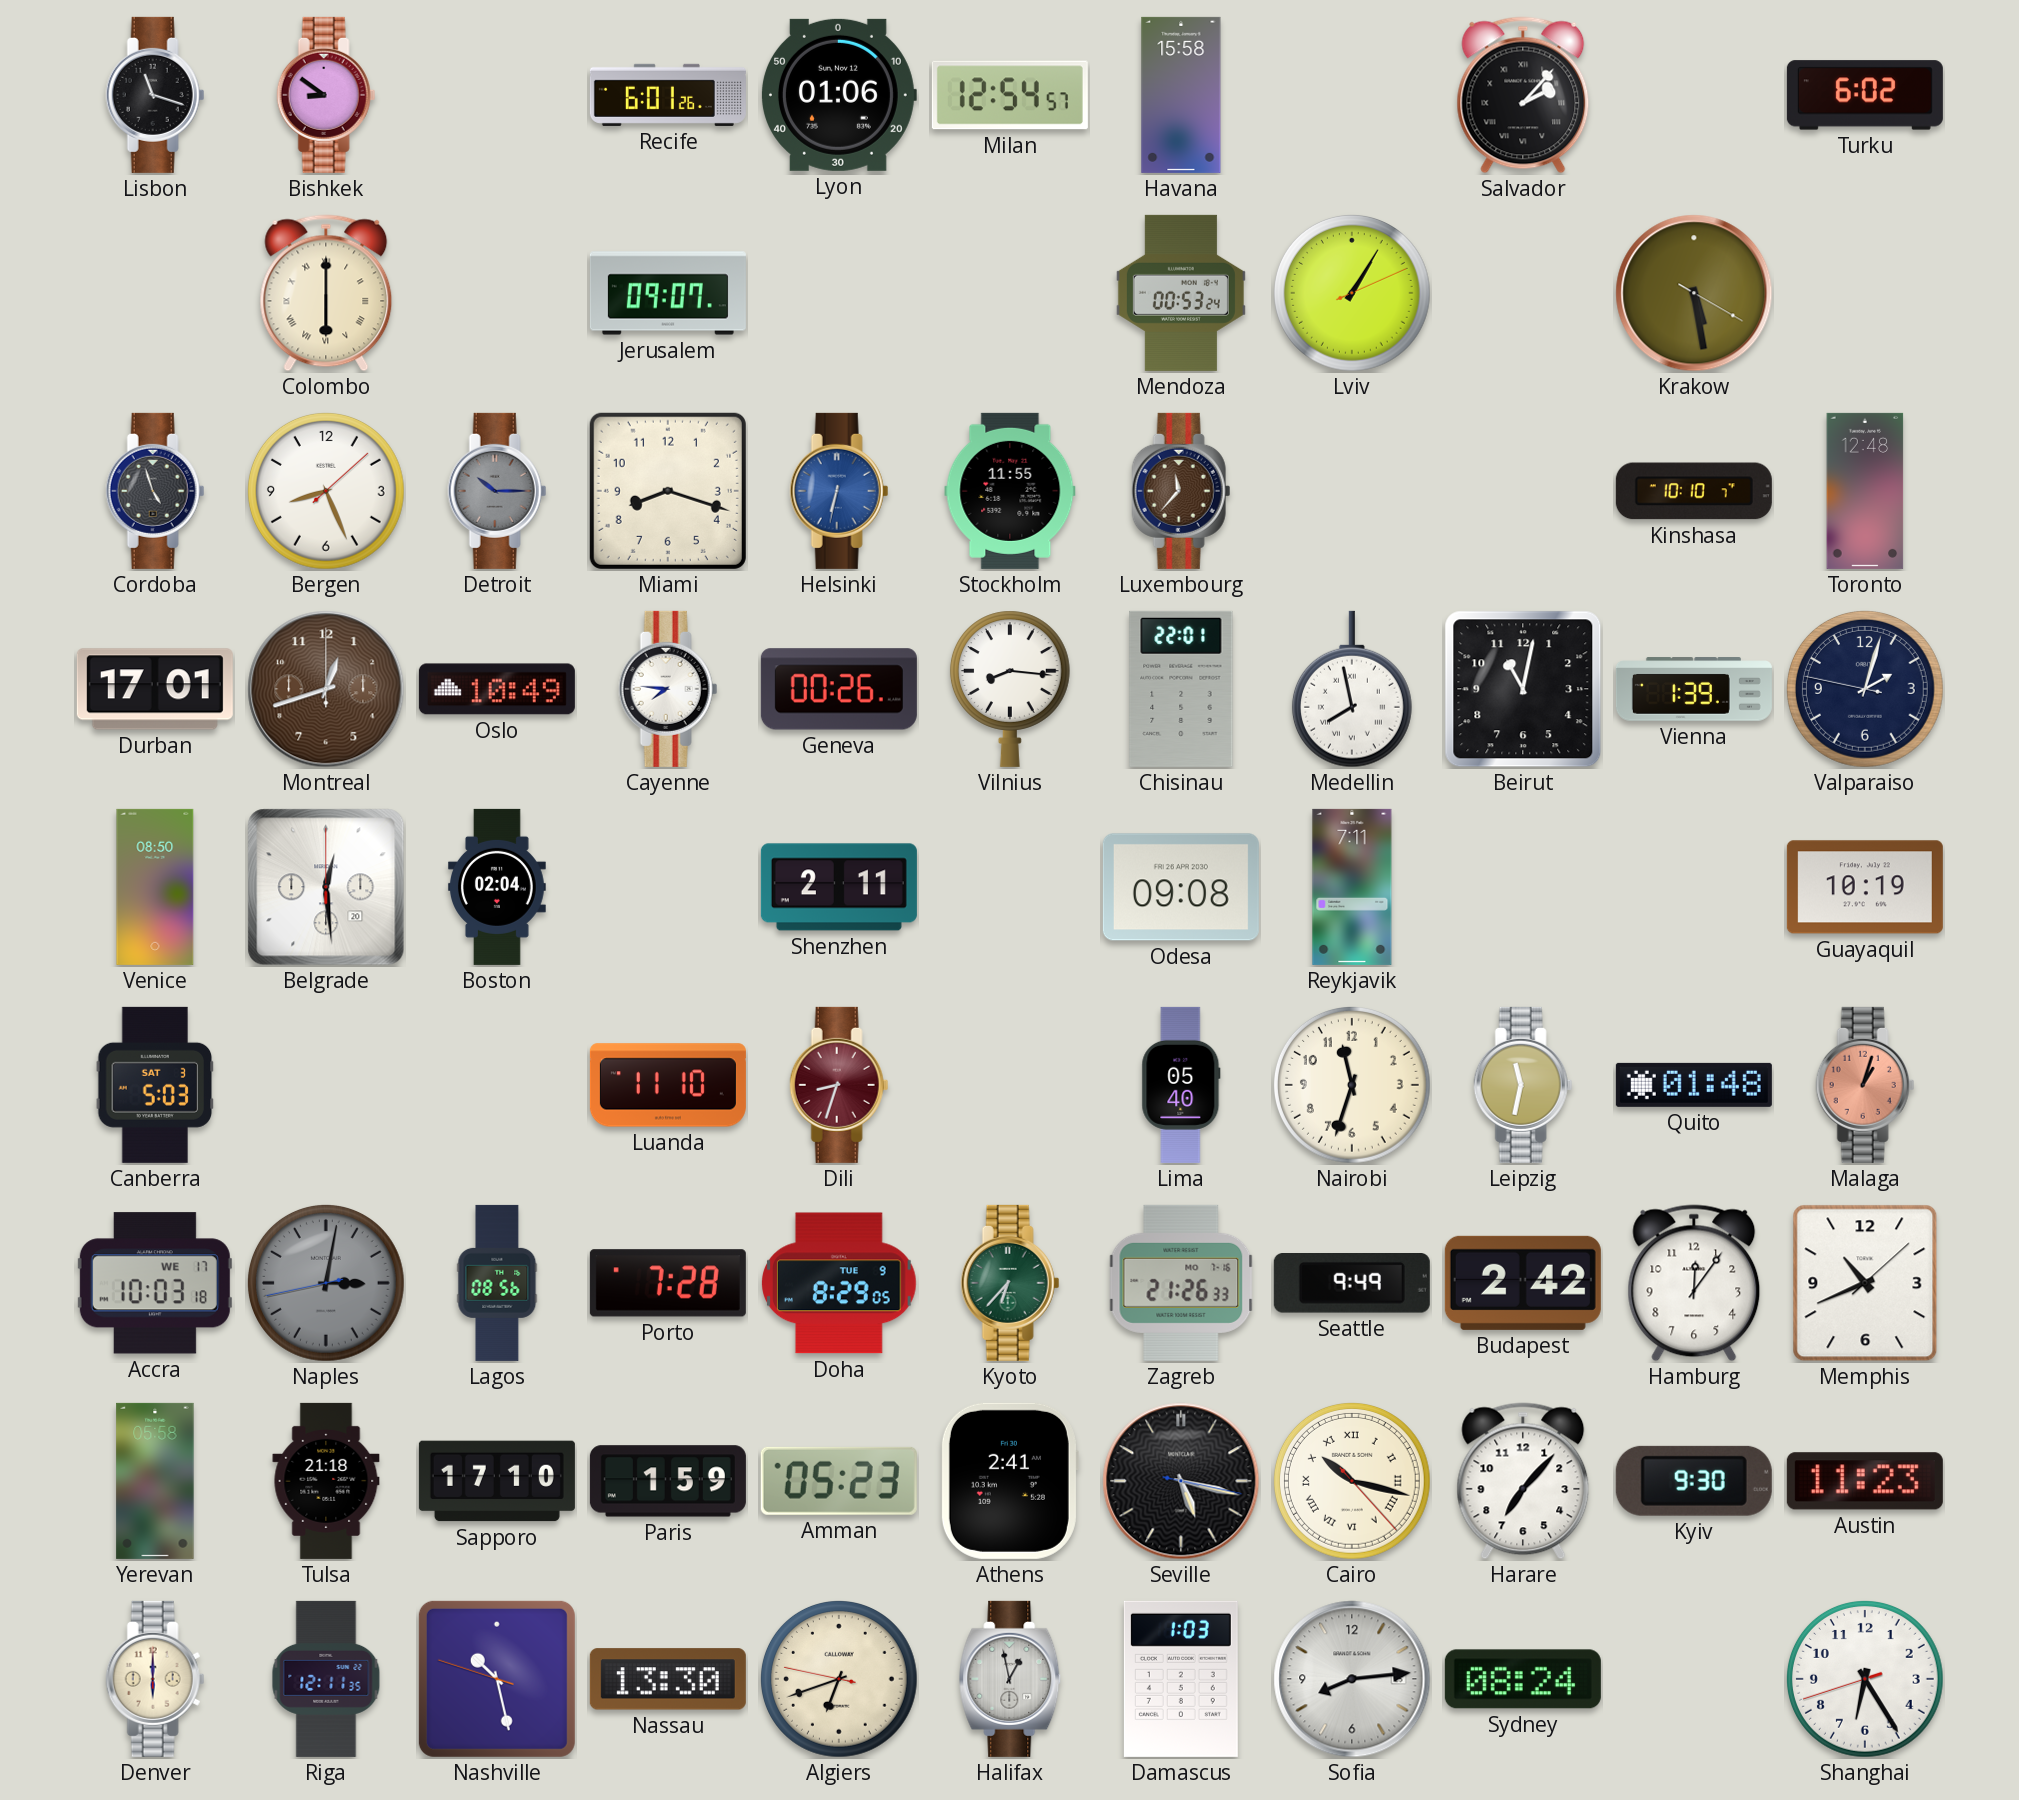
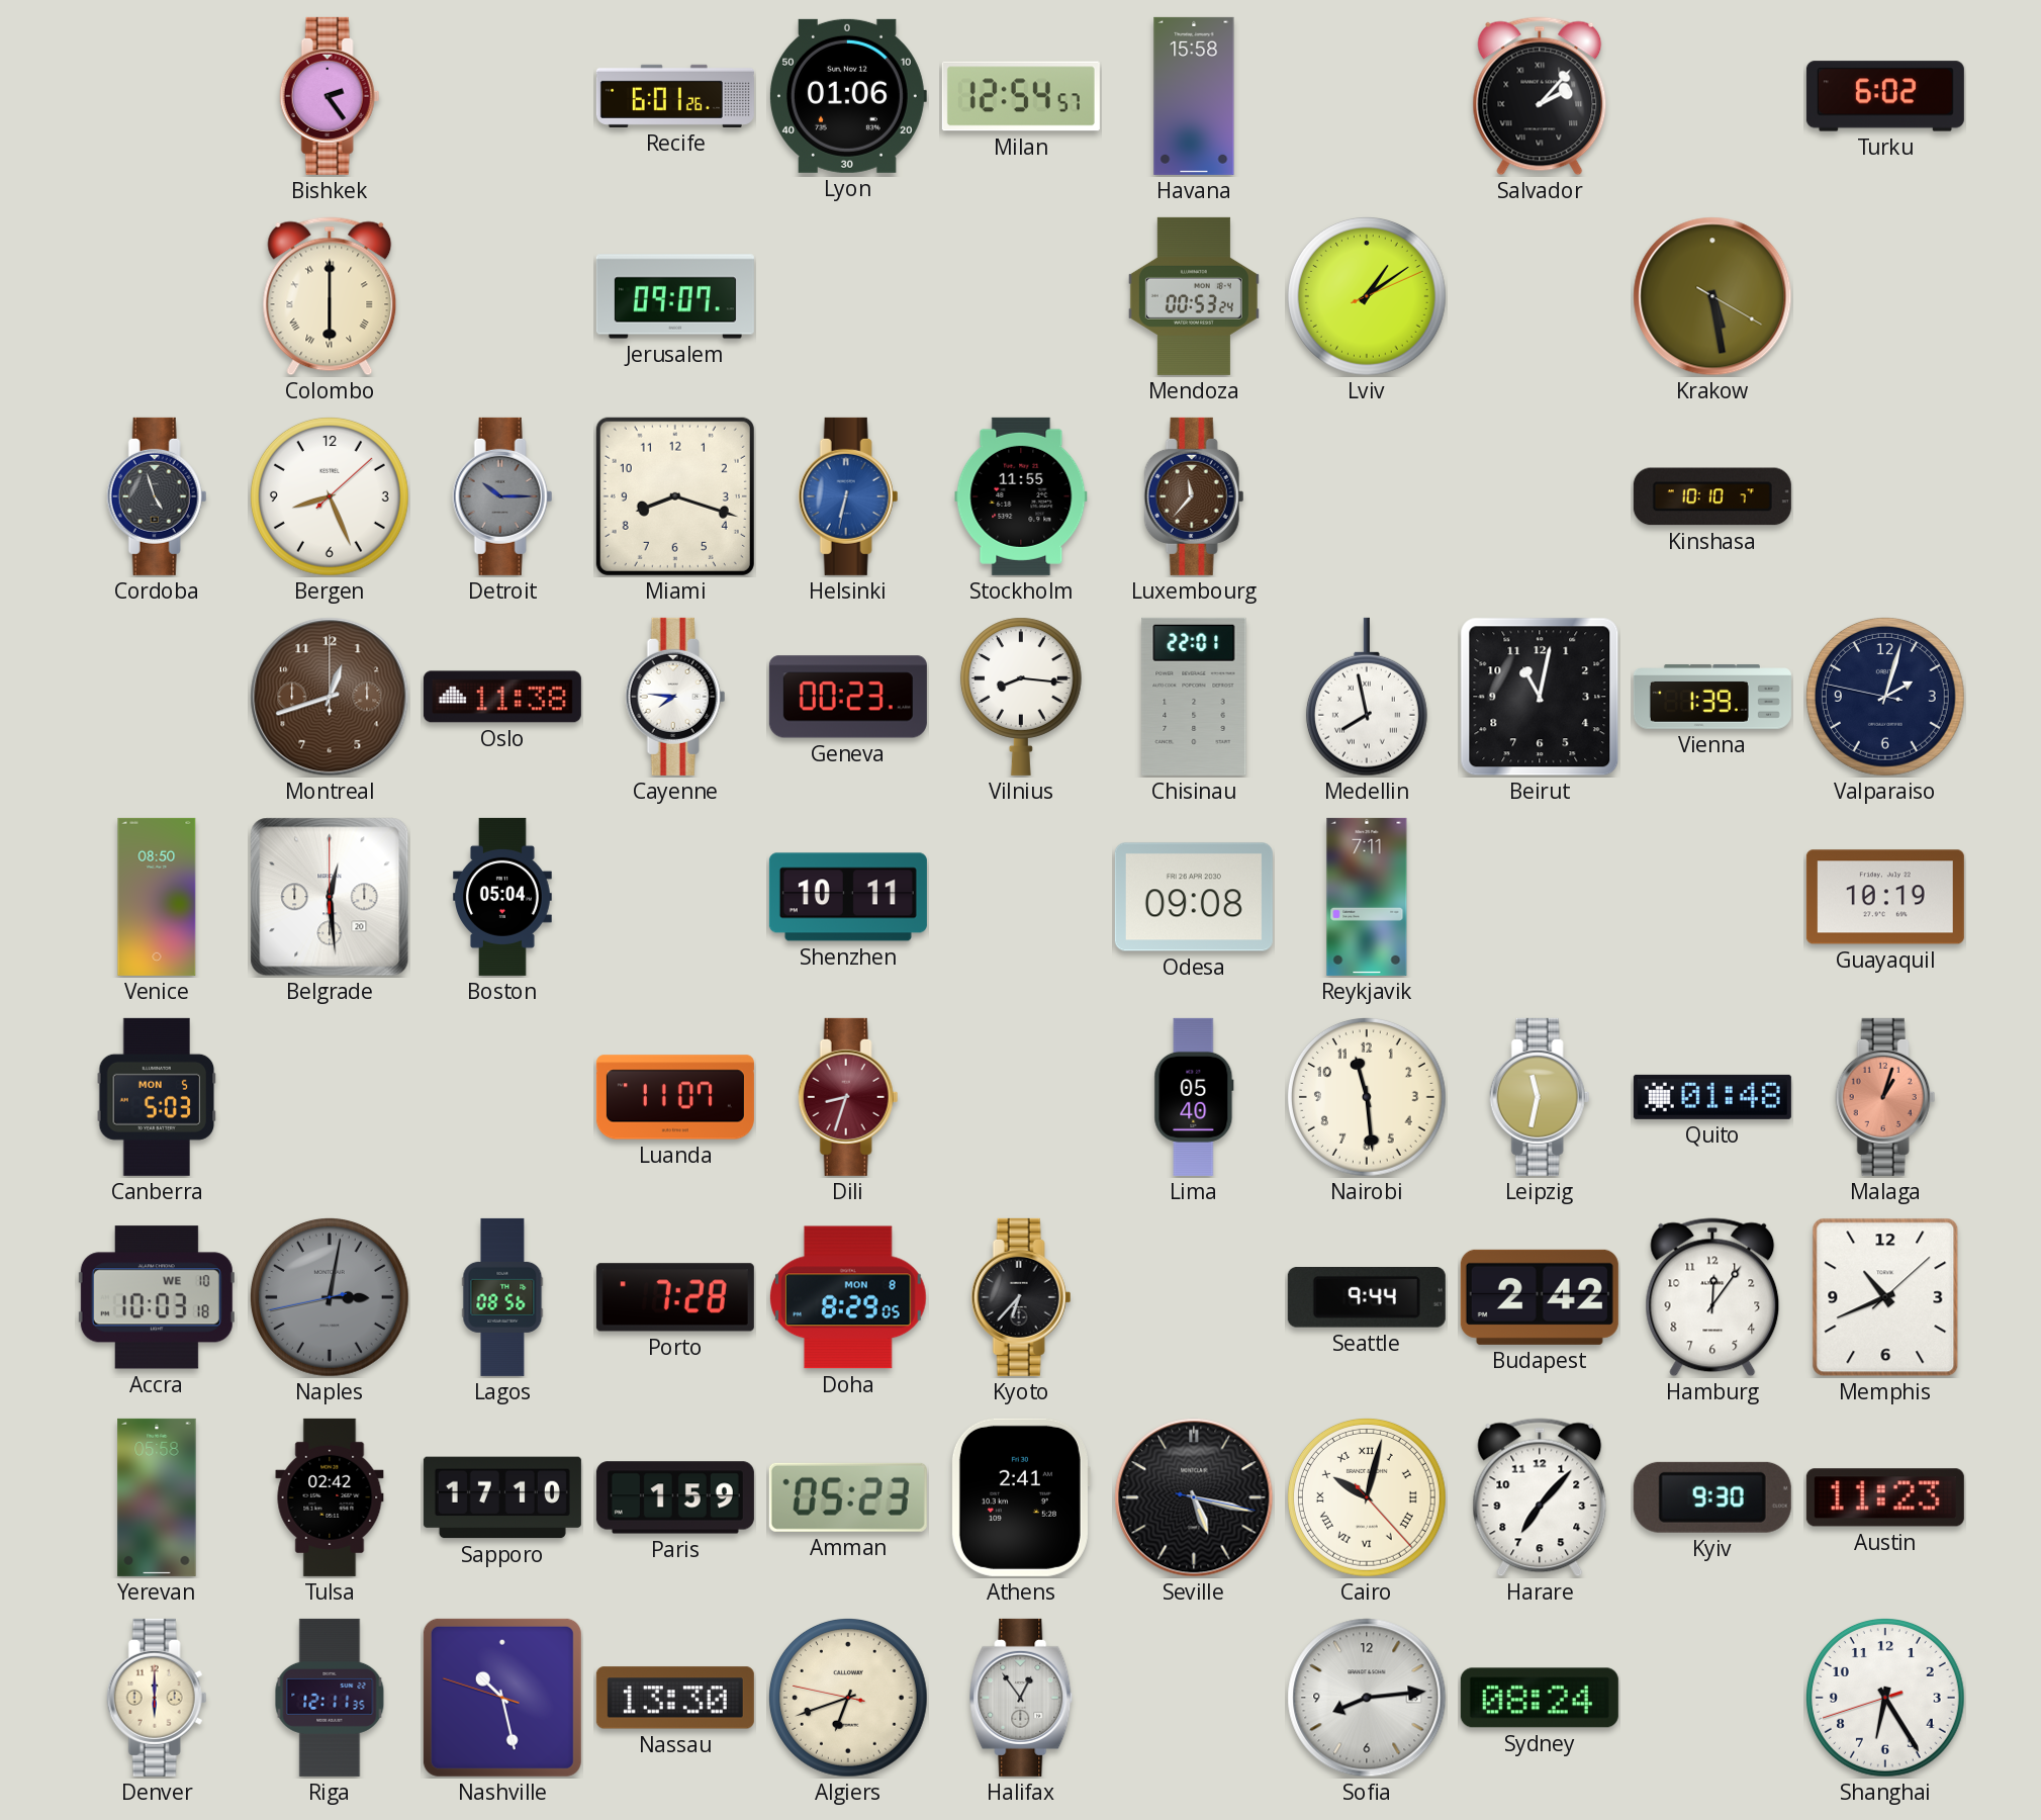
Lisbon: 11:18 -> none (155, 95)
Bishkek: 8:51 -> 2:24 (330, 96)
Lviv: 1:05 -> 1:09 (1367, 296)
Toronto: 12:48 -> none (1865, 491)
Durban: 17:01 -> none (155, 689)
Oslo: 10:49 -> 11:38 (502, 697)
Geneva: 00:26 -> 00:23 (848, 697)
Boston: 02:04 -> 05:04 (502, 897)
Shenzhen: 2:11 -> 10:11 (848, 897)
Canberra date: SAT 3 -> MON 5 (157, 1097)
Luanda: 11:10 -> 11:07 (675, 1097)
Nairobi: 11:33 -> 11:29 (1367, 1097)
Accra date: WE 17 -> WE 10 (157, 1297)
Doha date: TUE 9 -> MON 8 (849, 1297)
Kyoto dial: green -> black (1021, 1297)
Zagreb: 21:26 -> none (1181, 1283)
Seattle: 9:49 -> 9:44 (1367, 1298)
Tulsa: 21:18 -> 02:42 (330, 1497)
Cairo: 10:17 -> 10:02 (1367, 1497)
Halifax: 12:58 -> 12:54 (1022, 1698)
Damascus: 1:03 -> none (1181, 1679)
